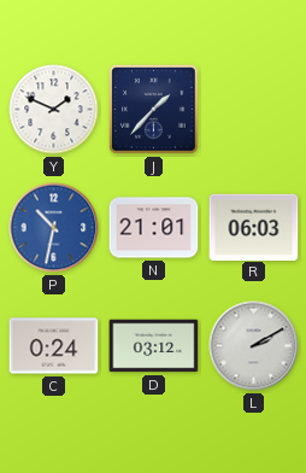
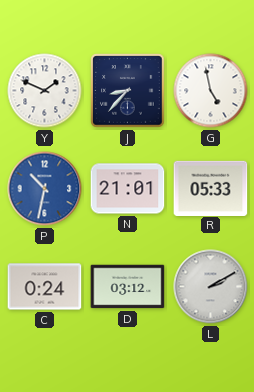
J: 1:37 -> 8:37 (128, 91)
G: none -> 4:58 (211, 91)
R: 06:03 -> 05:33 (211, 188)
